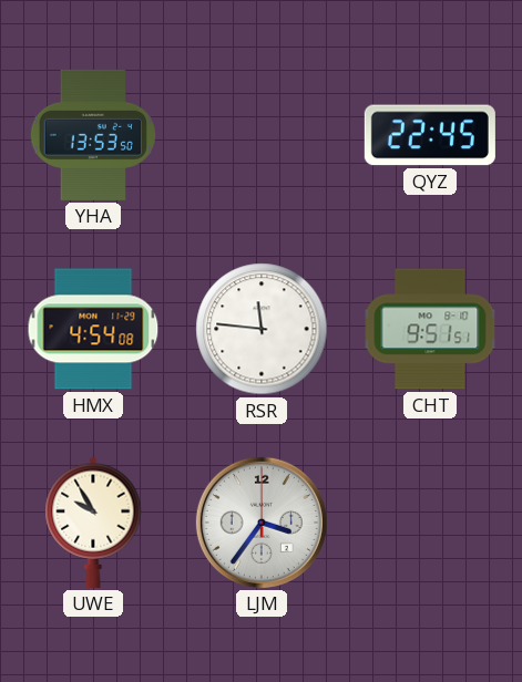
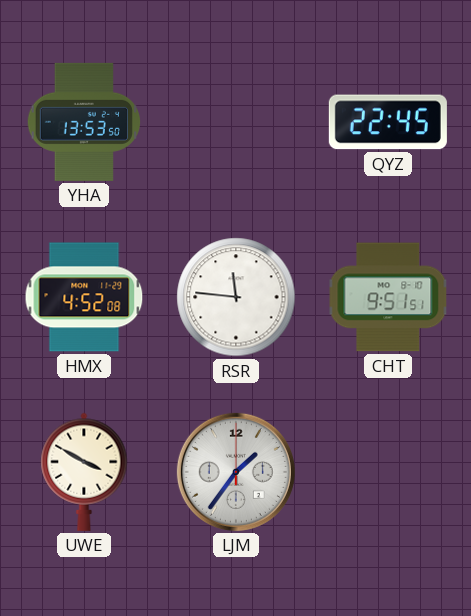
HMX: 4:54 -> 4:52 (84, 297)
UWE: 9:55 -> 3:50 (84, 472)
LJM: 3:36 -> 1:36 (236, 472)
